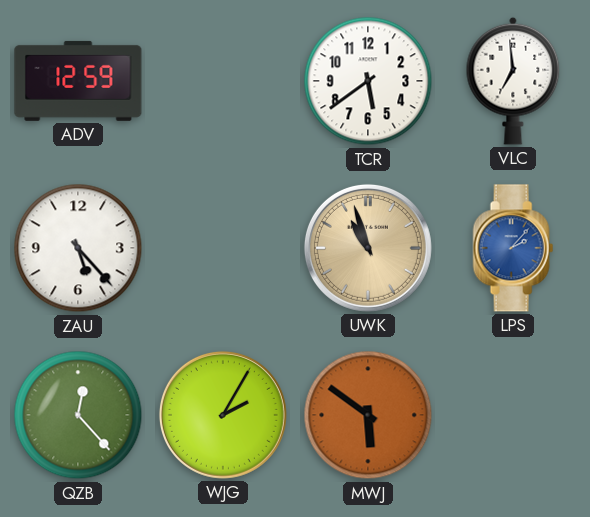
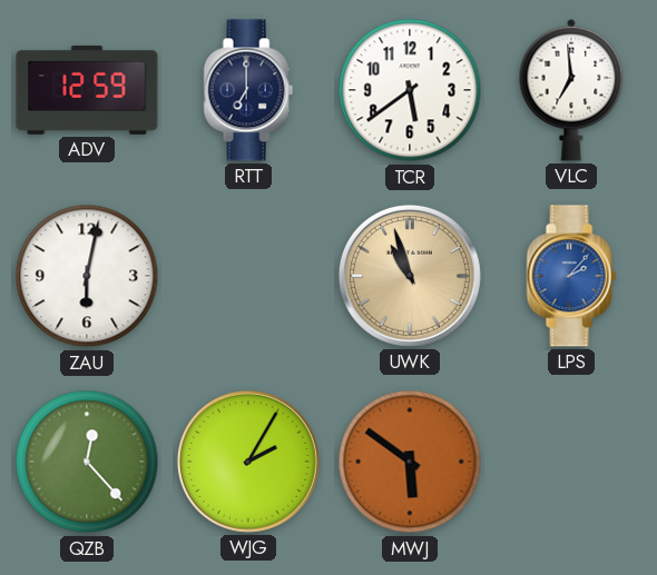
RTT: none -> 7:00 (248, 90)
ZAU: 5:23 -> 6:02 (87, 276)
